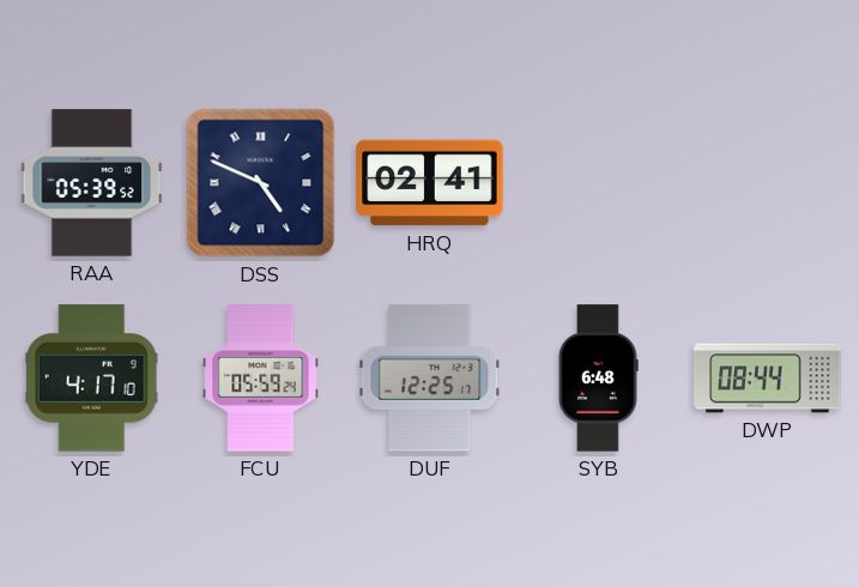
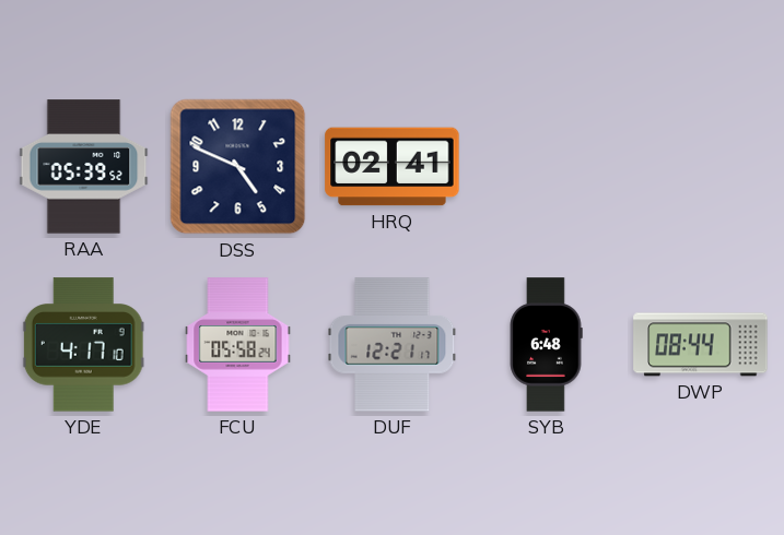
DSS numerals: Roman -> Arabic (238, 167)
FCU: 05:59 -> 05:58 (238, 345)
DUF: 12:25 -> 12:21 (393, 345)
